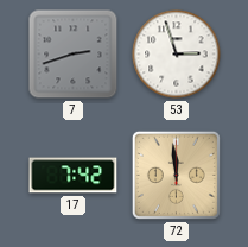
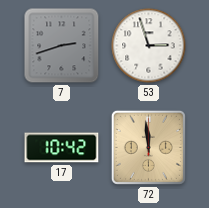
17: 7:42 -> 10:42 (62, 148)
